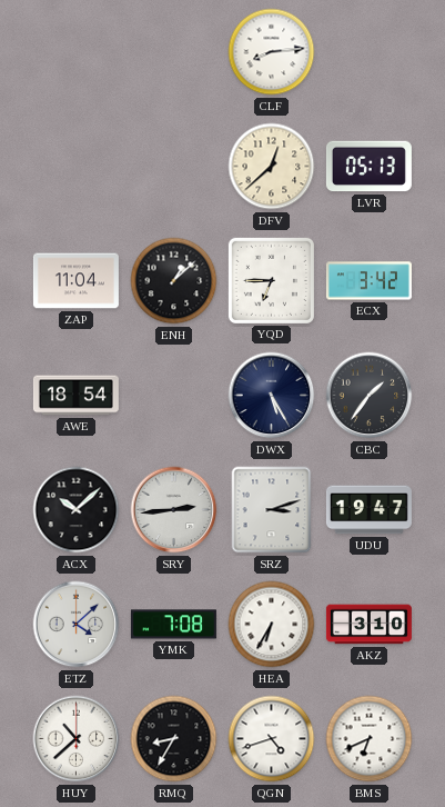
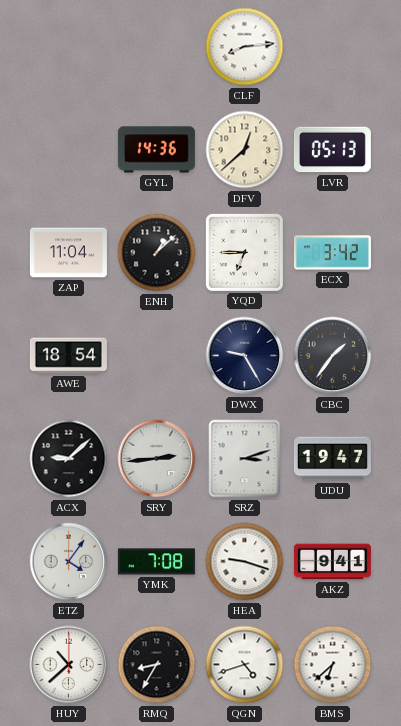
GYL: none -> 14:36 (156, 150)
DWX: 5:25 -> 9:25 (245, 356)
ACX: 10:08 -> 9:08 (69, 459)
ETZ: 4:08 -> 4:06 (69, 562)
HEA: 6:35 -> 9:18 (245, 562)
AKZ: 3:10 -> 9:41 (332, 562)
BMS: 6:41 -> 6:38 (333, 665)
